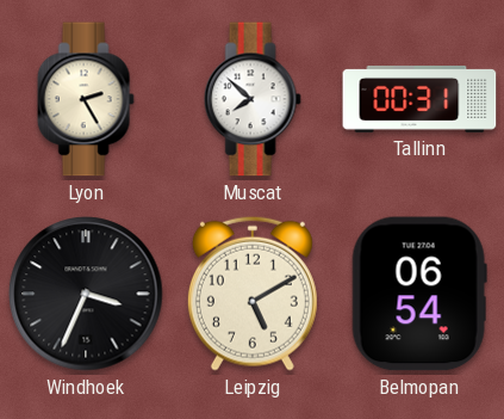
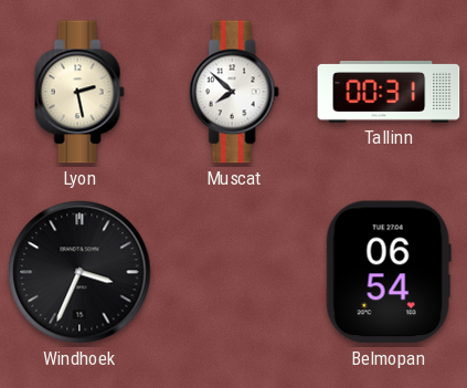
Lyon: 2:25 -> 2:28 (79, 92)
Leipzig: 5:10 -> none (253, 294)
